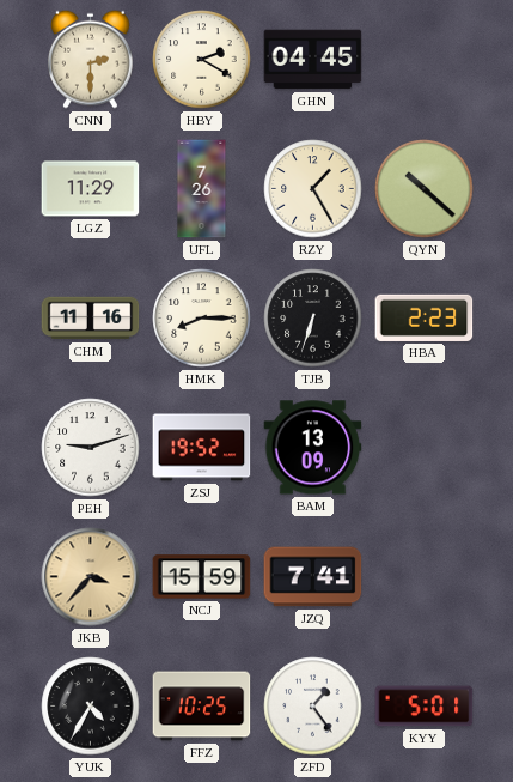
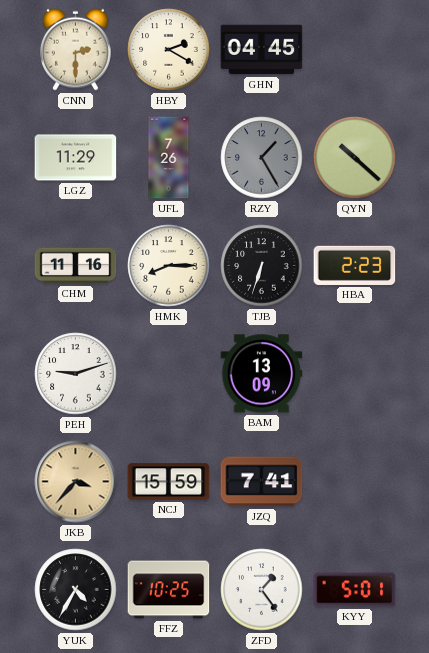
RZY dial: cream -> grey (262, 158)
ZSJ: 19:52 -> none (202, 448)
